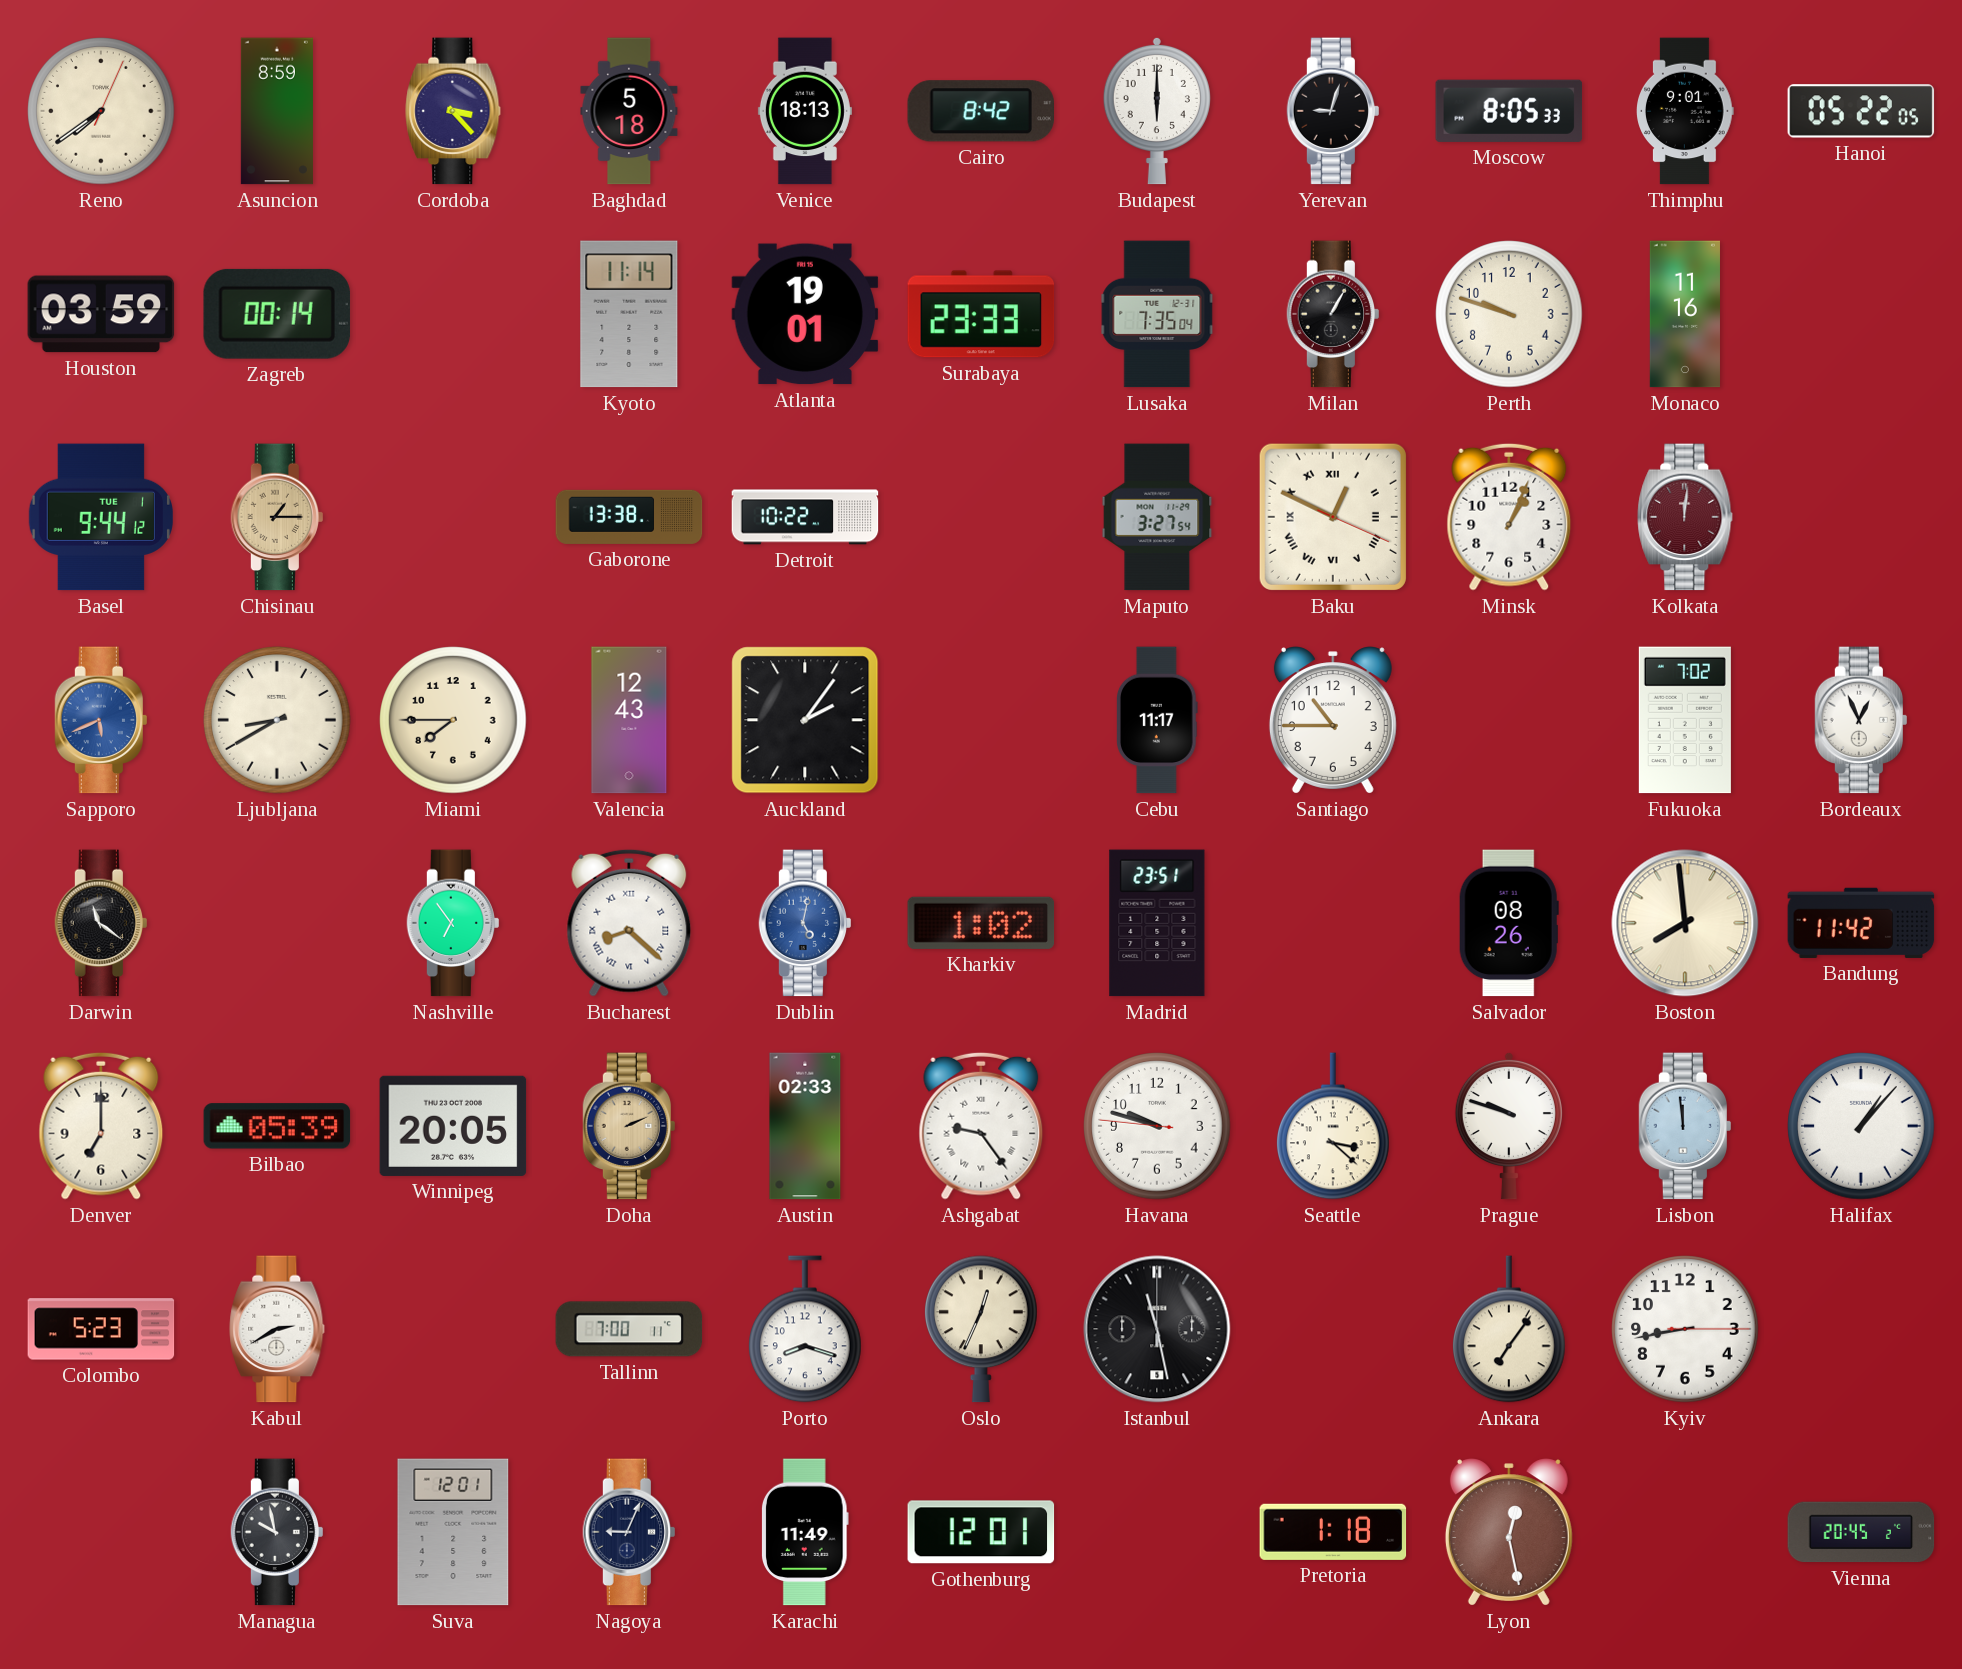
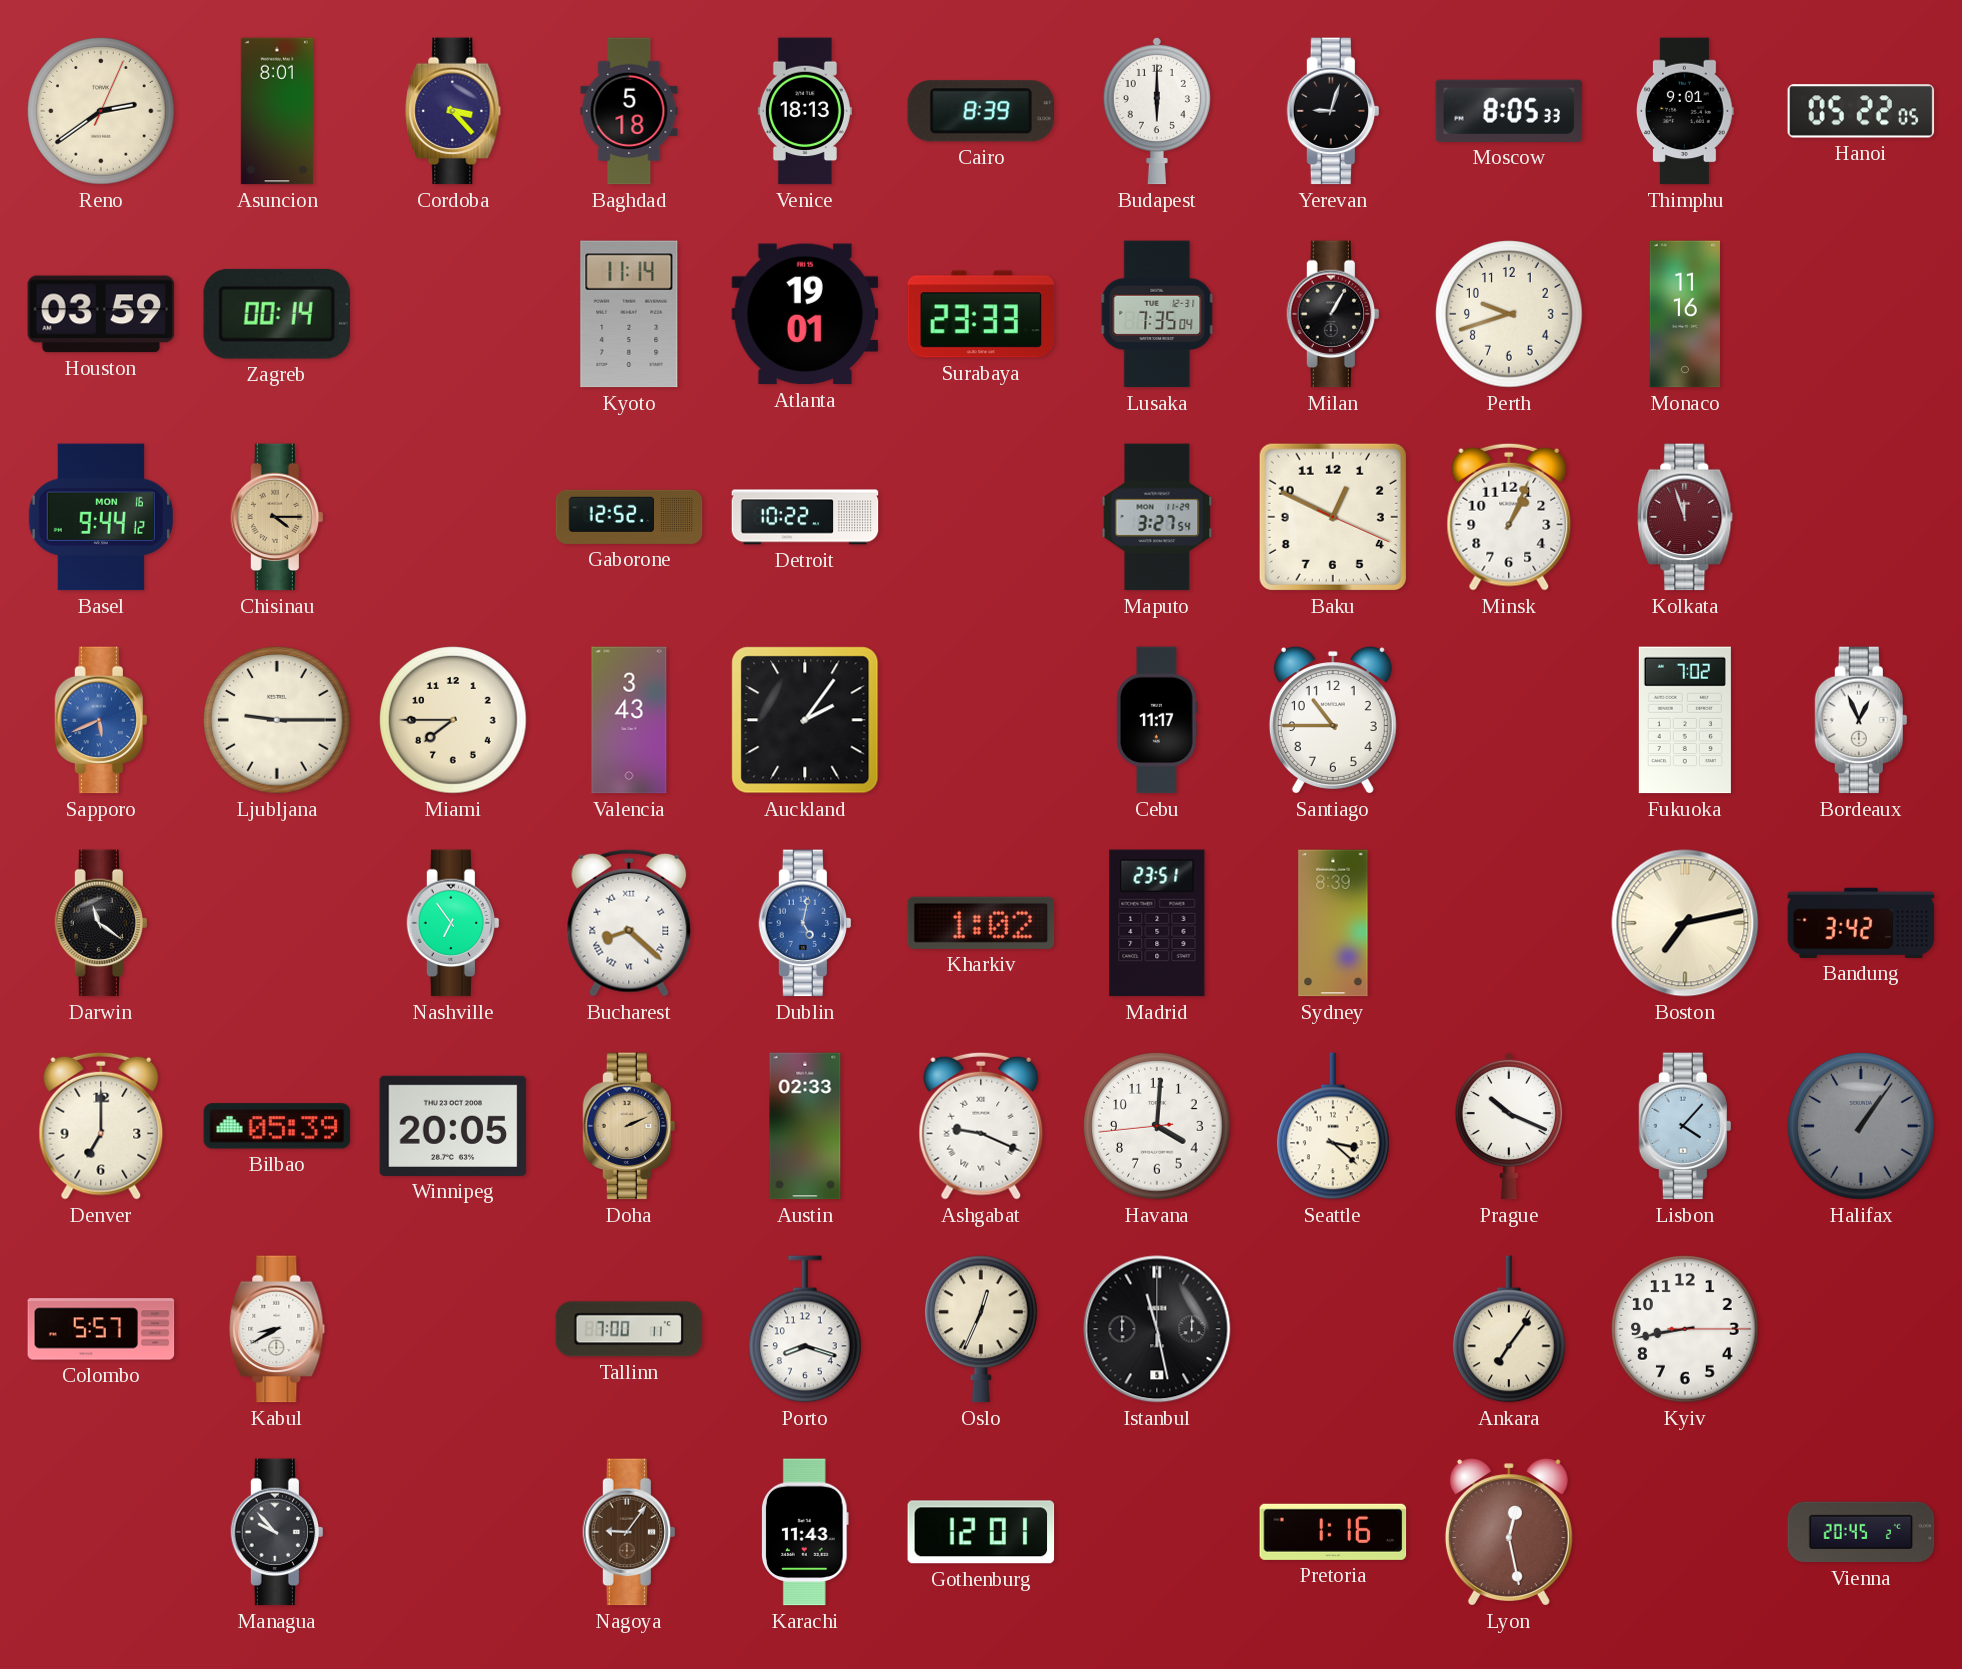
Reno: 7:39 -> 2:39 (101, 111)
Asuncion: 8:59 -> 8:01 (277, 111)
Cairo: 8:42 -> 8:39 (980, 111)
Perth: 9:48 -> 9:42 (1509, 314)
Basel date: TUE 1 -> MON 16 (101, 517)
Chisinau: 1:15 -> 4:15 (276, 517)
Gaborone: 13:38 -> 12:52 (629, 517)
Baku numerals: Roman -> Arabic (1333, 517)
Kolkata: 12:01 -> 11:57 (1685, 517)
Ljubljana: 8:40 -> 9:15 (277, 720)
Valencia: 12:43 -> 3:43 (629, 720)
Sydney: none -> 8:39 (1333, 923)
Salvador: 08:26 -> none (1509, 923)
Boston: 7:59 -> 7:13 (1685, 923)
Bandung: 11:42 -> 3:42 (1861, 923)
Ashgabat: 9:24 -> 9:19 (981, 1126)
Havana: 9:47 -> 4:00 (1157, 1126)
Prague: 9:48 -> 10:19 (1509, 1126)
Lisbon: 11:59 -> 4:07 (1684, 1126)
Halifax: 1:07 -> 1:06 (1861, 1126)
Halifax dial: white -> grey (1861, 1126)
Colombo: 5:23 -> 5:57 (101, 1329)
Kabul: 2:40 -> 8:40 (277, 1329)
Managua: 9:58 -> 9:53 (276, 1532)
Suva: 12:01 -> none (453, 1532)
Nagoya: 9:04 -> 9:06 (628, 1532)
Nagoya dial: navy -> brown (628, 1532)
Karachi: 11:49 -> 11:43 (805, 1532)
Pretoria: 1:18 -> 1:16 (1333, 1532)
